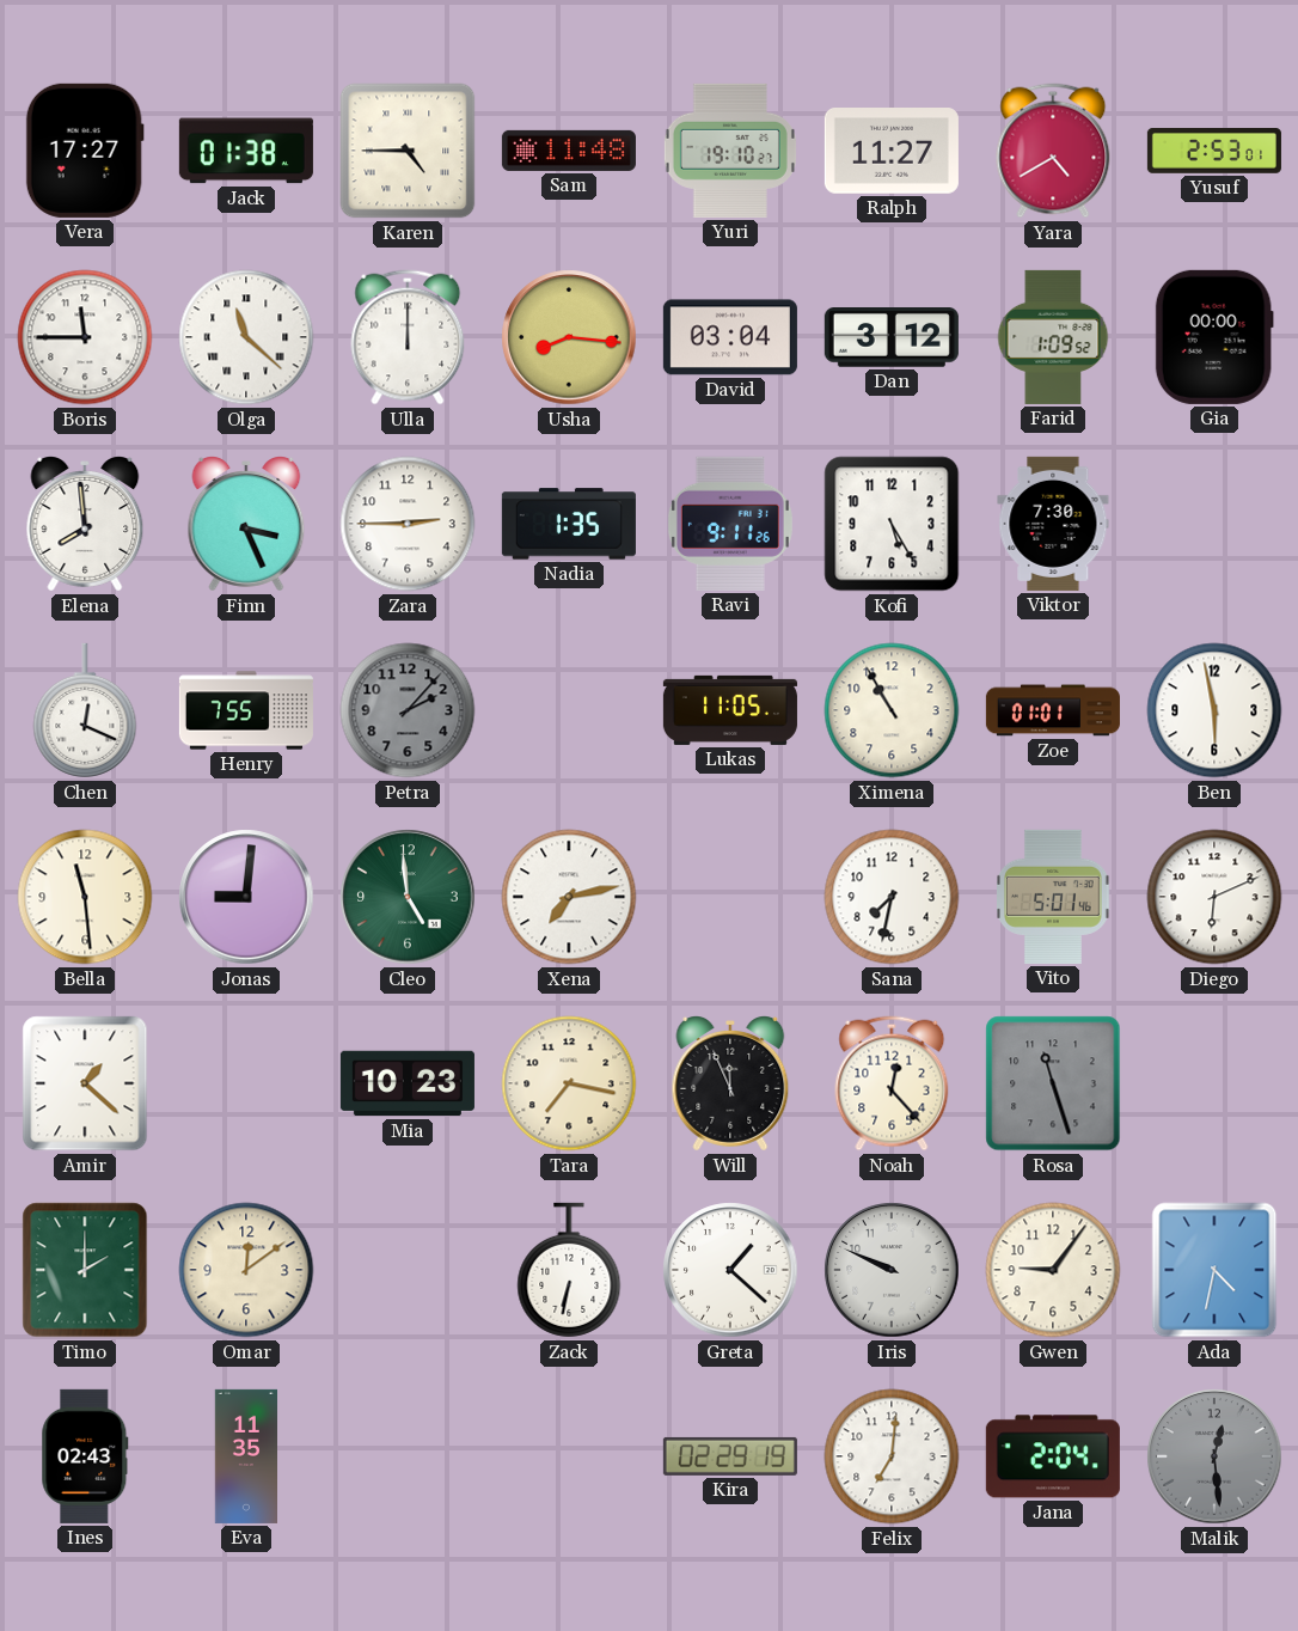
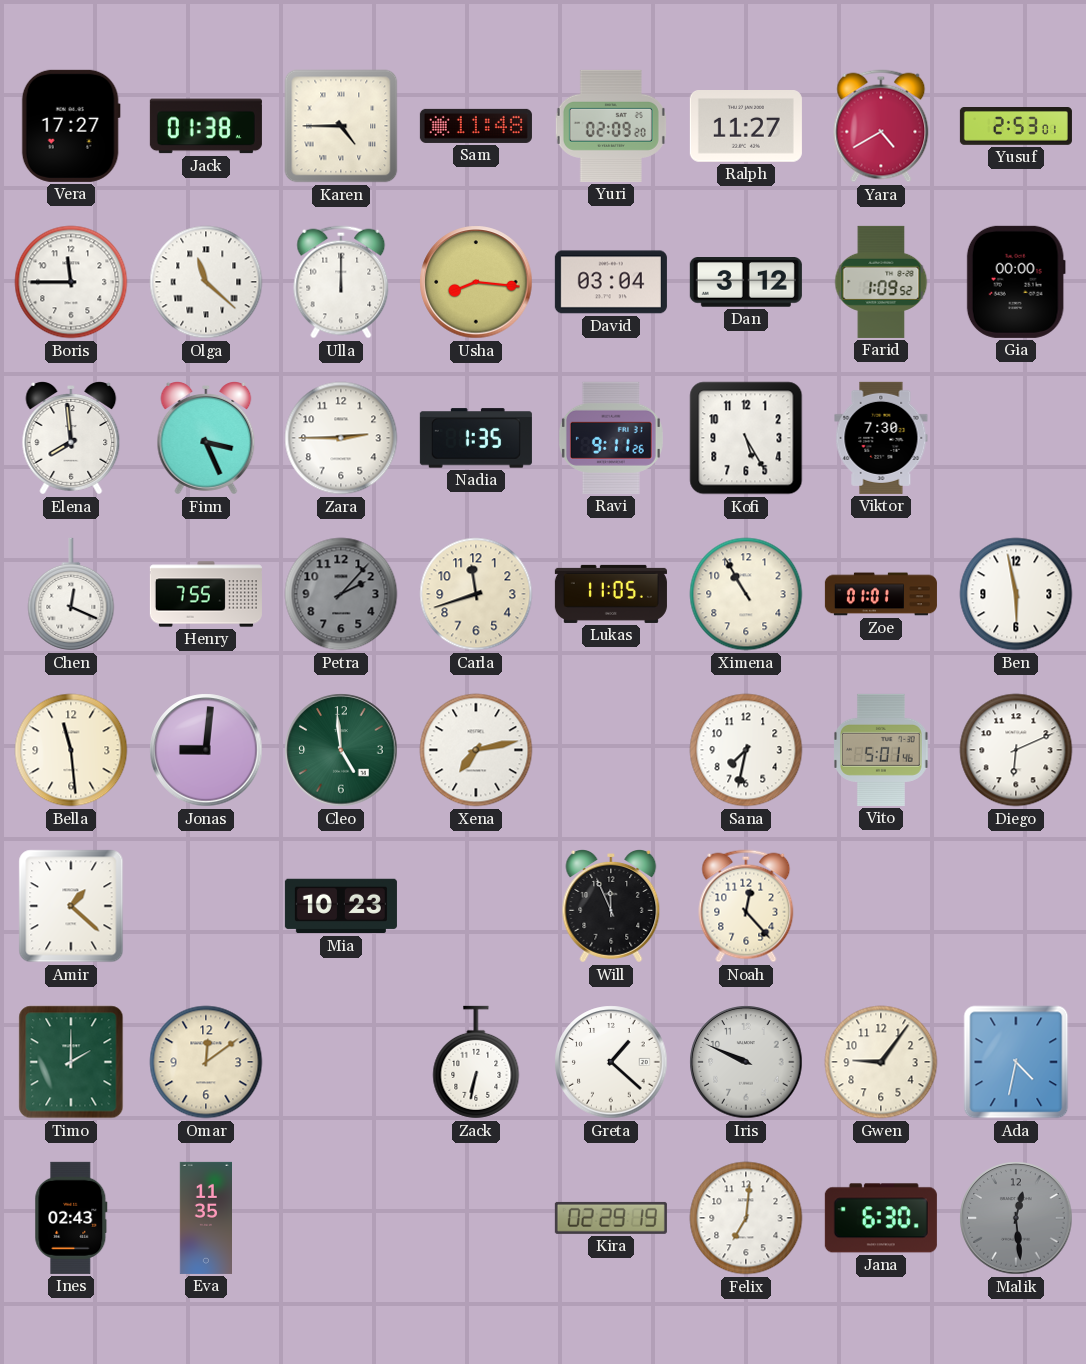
Yuri: 19:10 -> 02:09 (611, 126)
Carla: none -> 11:42 (476, 594)
Tara: 7:17 -> none (569, 1083)
Rosa: 11:27 -> none (1053, 1083)
Jana: 2:04 -> 6:30 (881, 1218)
